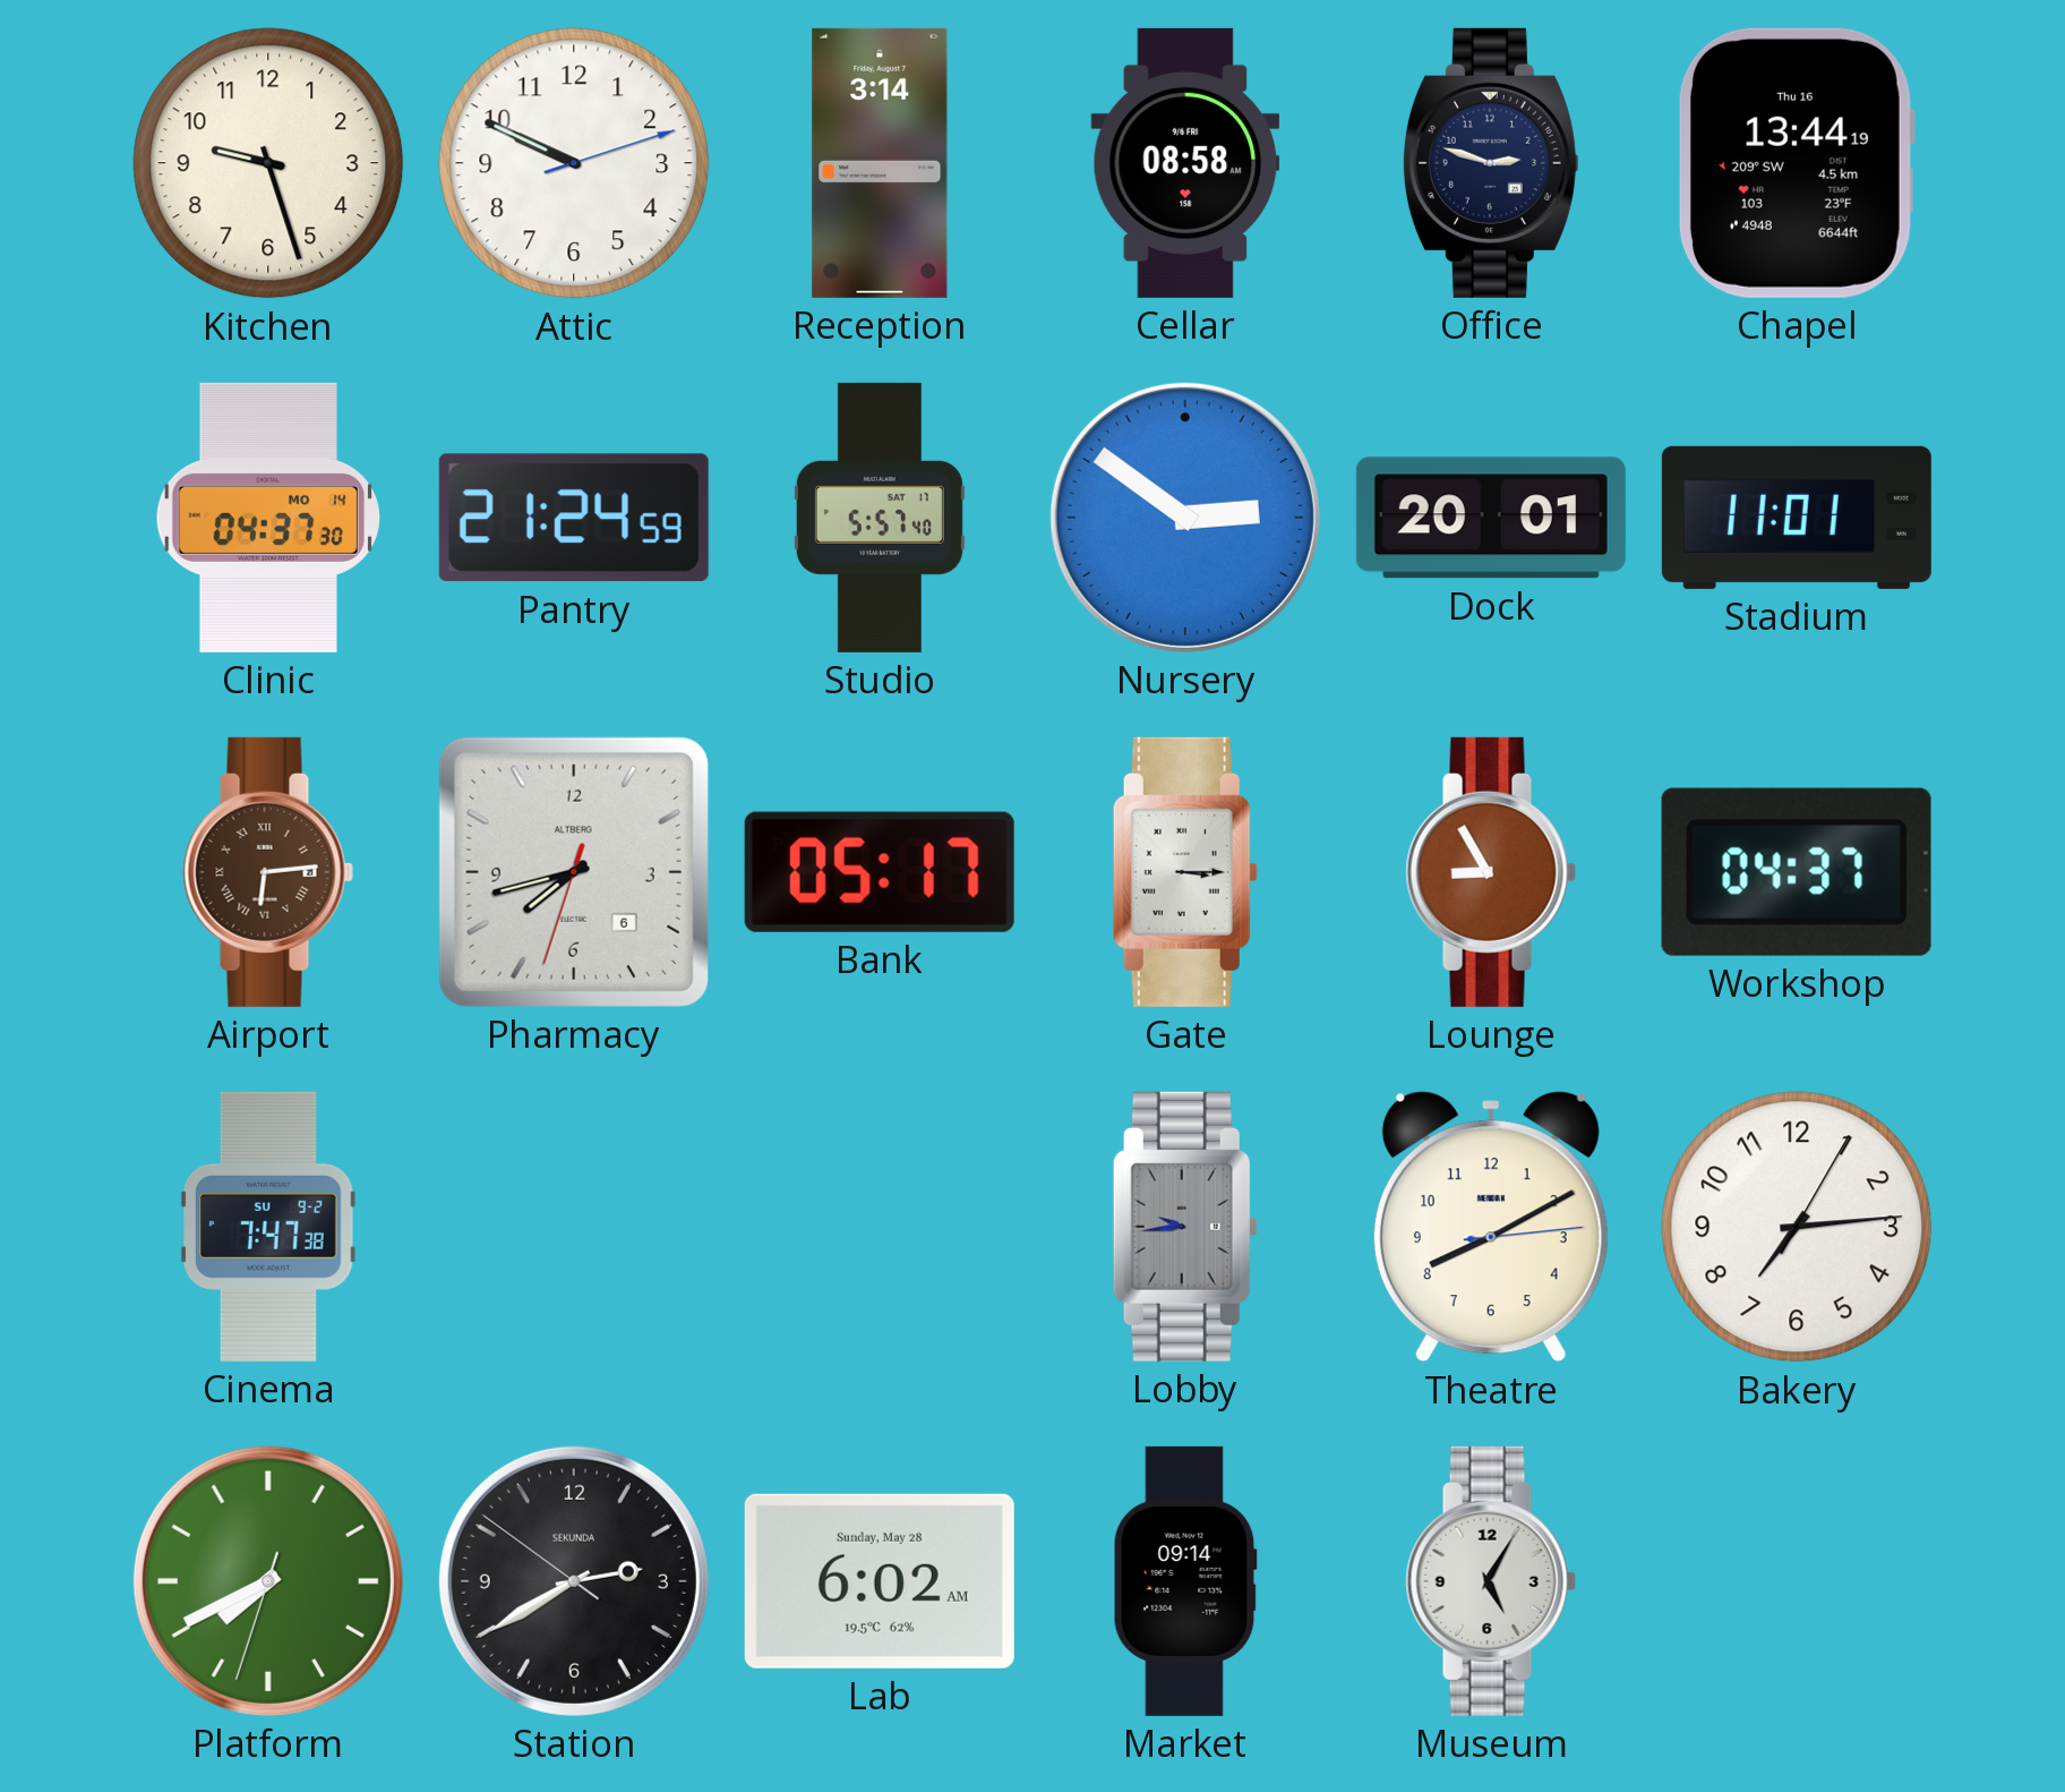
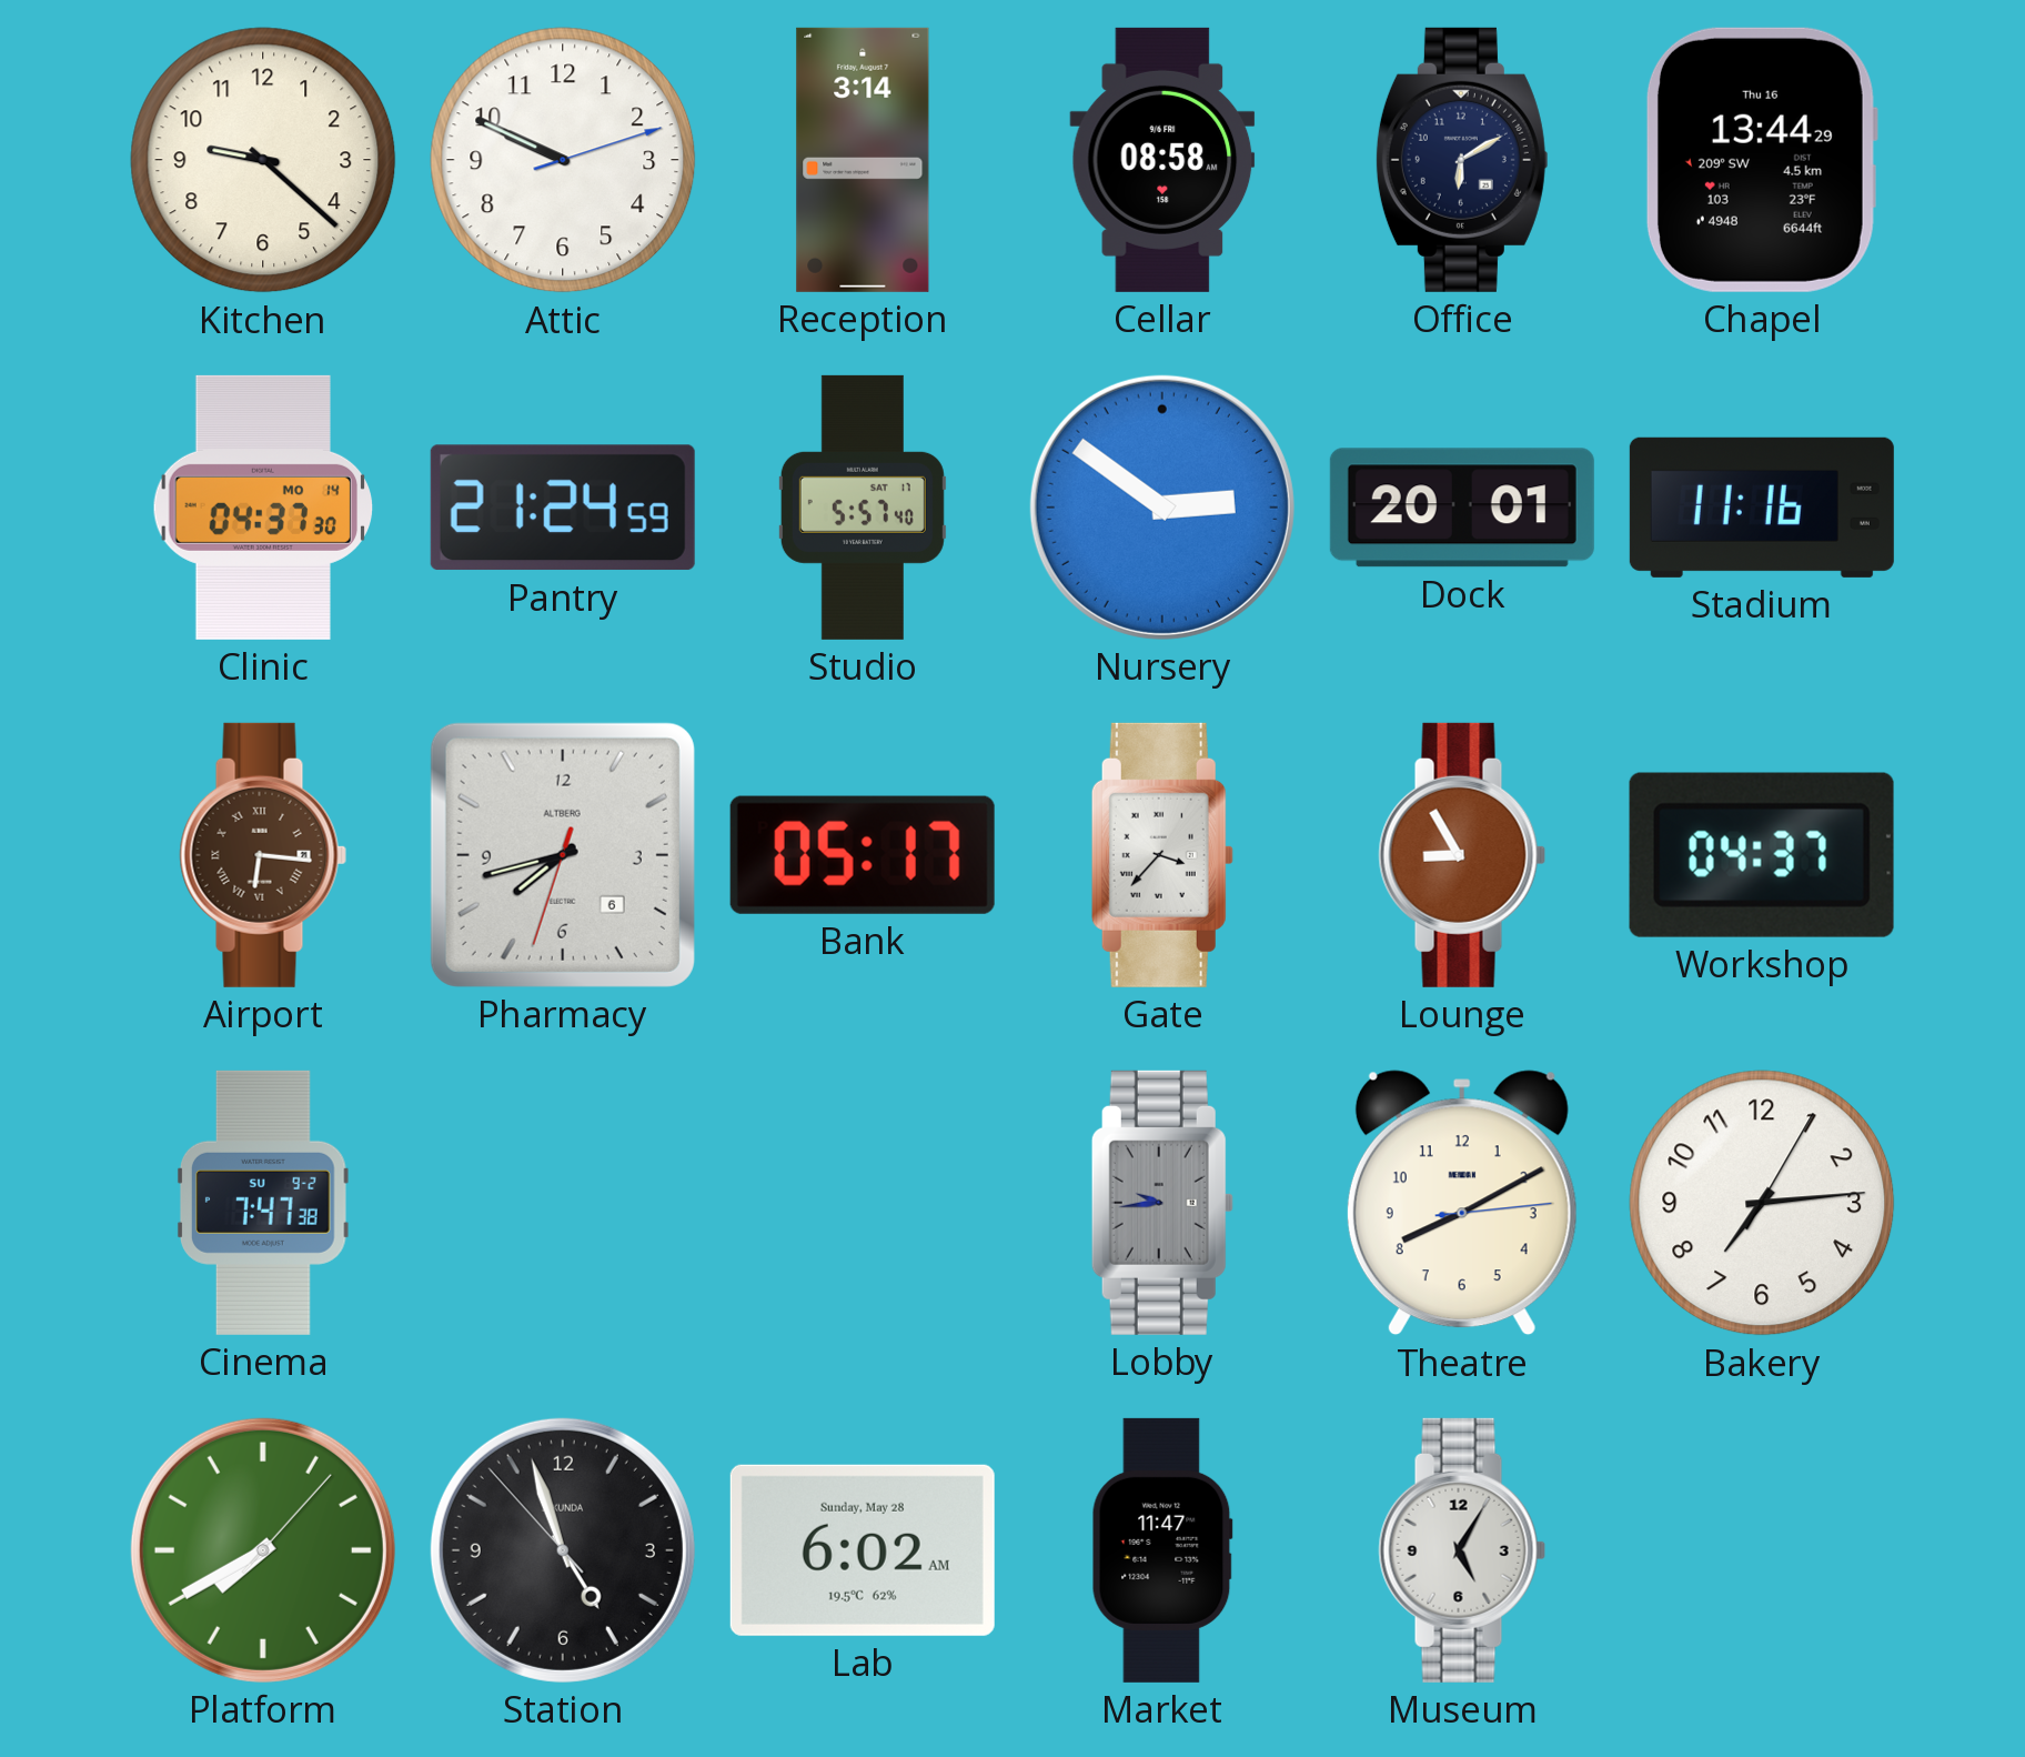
Kitchen: 9:27 -> 9:22 (263, 160)
Office: 2:48 -> 6:10 (1462, 160)
Chapel: 13:44:19 -> 13:44:29 (1761, 160)
Stadium: 11:01 -> 11:16 (1762, 508)
Airport: 6:14 -> 6:16 (263, 855)
Gate: 3:15 -> 3:37 (1162, 855)
Platform: 7:40:33 -> 7:40:07 (263, 1550)
Station: 2:39 -> 4:56 (563, 1550)
Market: 09:14 -> 11:47 (1162, 1550)
